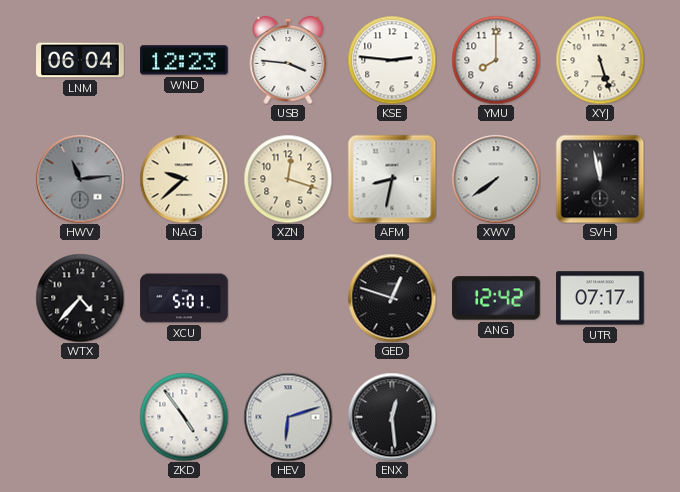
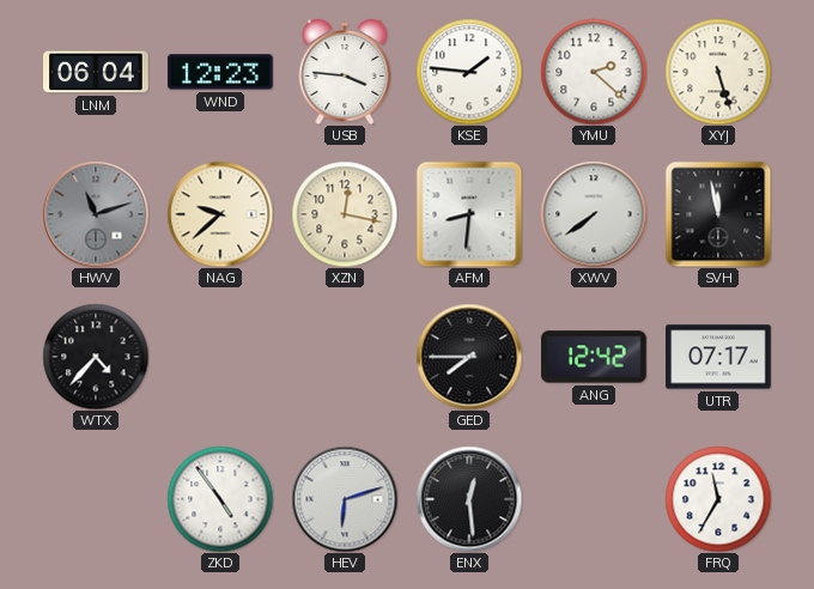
KSE: 2:46 -> 1:46 (469, 72)
YMU: 8:00 -> 2:22 (594, 72)
HWV: 11:14 -> 11:12 (96, 214)
XZN: 12:18 -> 12:17 (345, 214)
AFM: 8:32 -> 8:31 (469, 214)
XCU: 5:01 -> none (184, 298)
GED: 12:48 -> 7:45 (469, 357)
FRQ: none -> 11:35 (718, 499)
